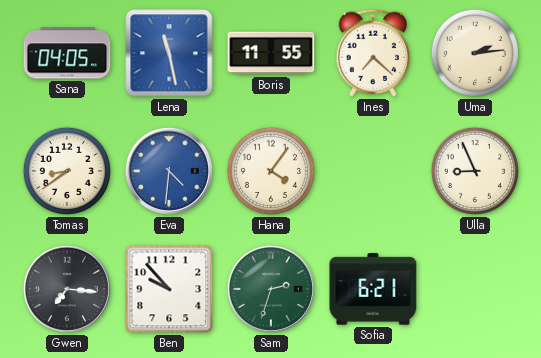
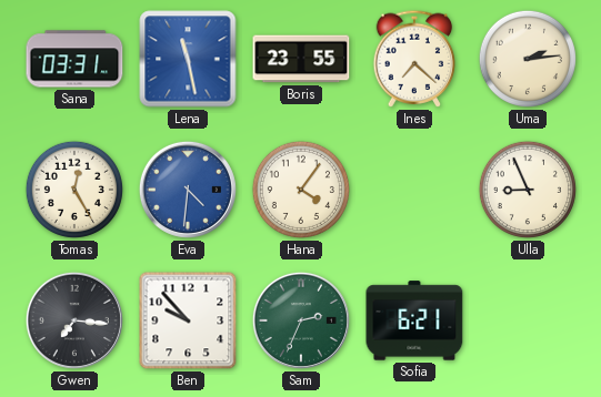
Sana: 04:05 -> 03:31 (74, 59)
Boris: 11:55 -> 23:55 (301, 59)
Tomas: 8:39 -> 12:25 (74, 190)
Sam: 2:33 -> 2:34 (301, 320)
